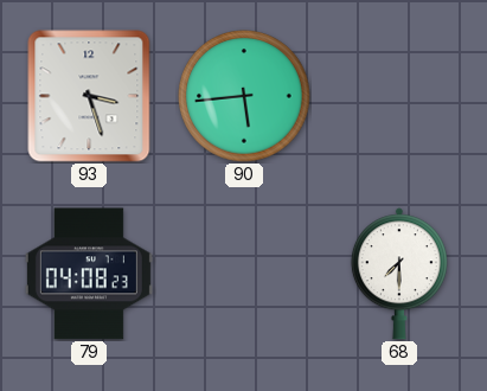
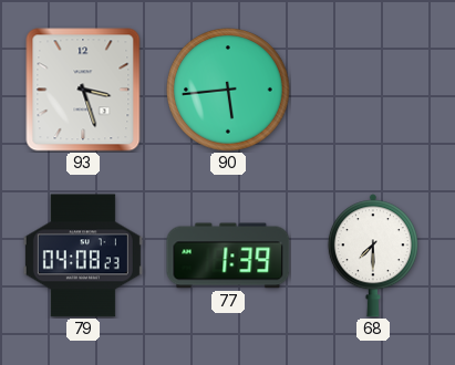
77: none -> 1:39 (228, 255)
